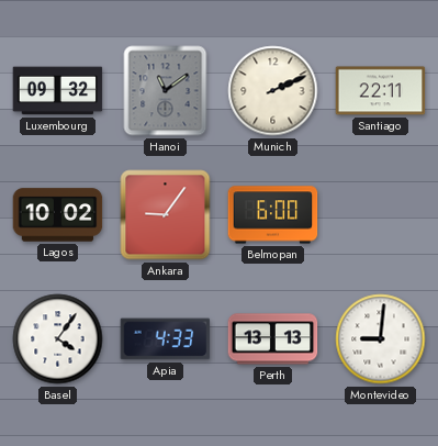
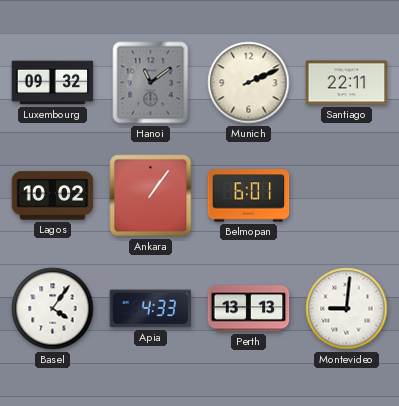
Ankara: 9:06 -> 1:06 (151, 196)
Belmopan: 6:00 -> 6:01 (249, 196)
